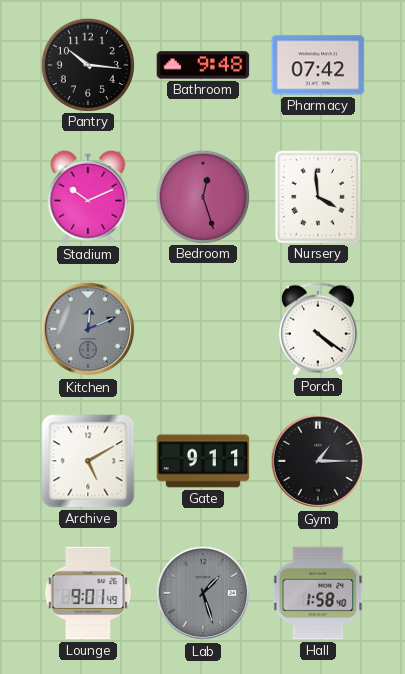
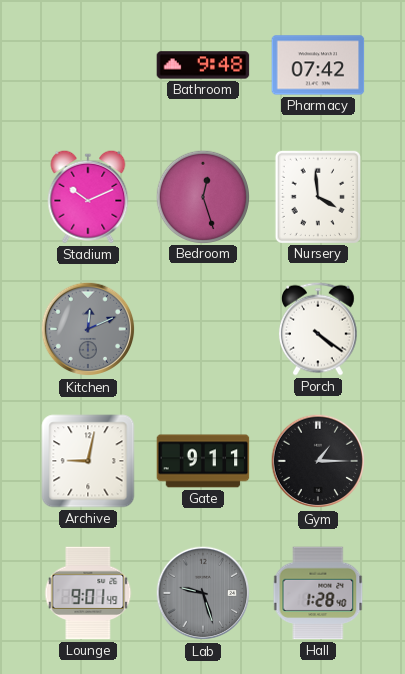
Pantry: 10:16 -> none (87, 64)
Archive: 5:10 -> 9:02 (88, 461)
Lab: 1:27 -> 9:27 (203, 593)
Hall: 1:58 -> 1:28 (318, 593)
